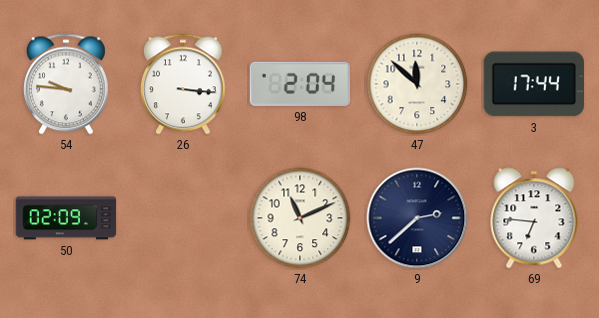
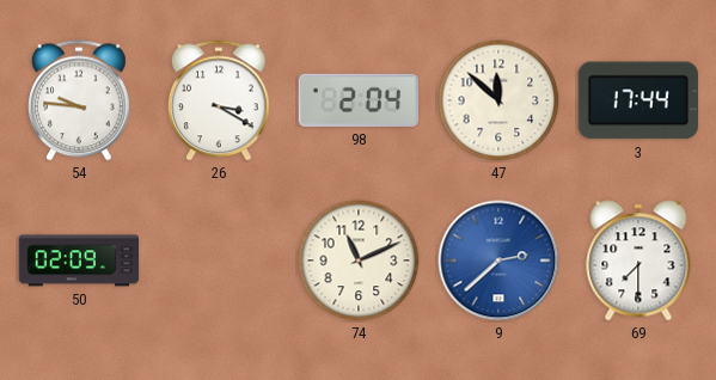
26: 3:16 -> 3:20 (219, 100)
9 dial: navy -> blue (498, 261)
69: 6:46 -> 7:30 (638, 261)
